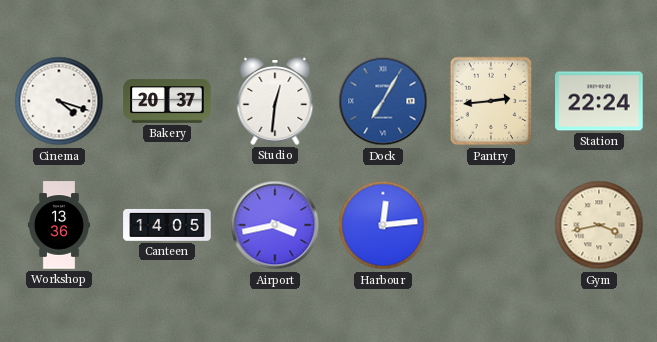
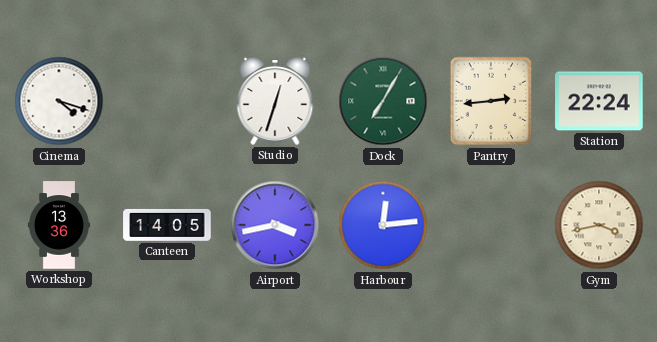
Bakery: 20:37 -> none (167, 101)
Studio: 12:31 -> 12:33 (275, 102)
Dock dial: blue -> green (383, 101)
